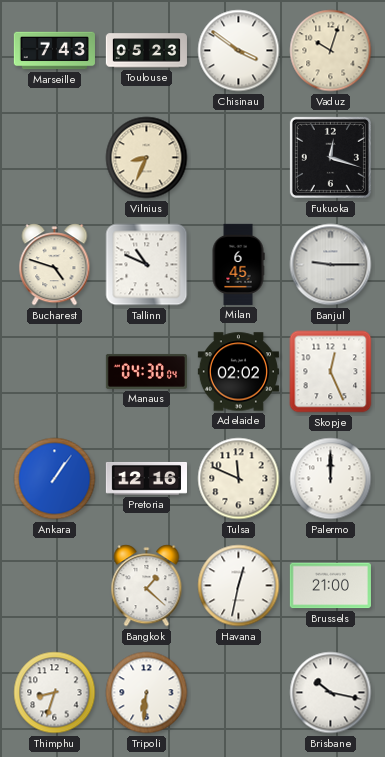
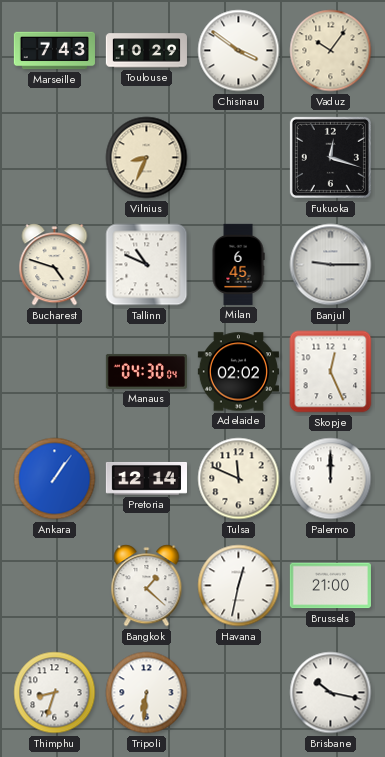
Toulouse: 05:23 -> 10:29 (146, 51)
Vaduz: 10:03 -> 10:06 (331, 51)
Pretoria: 12:16 -> 12:14 (146, 478)
